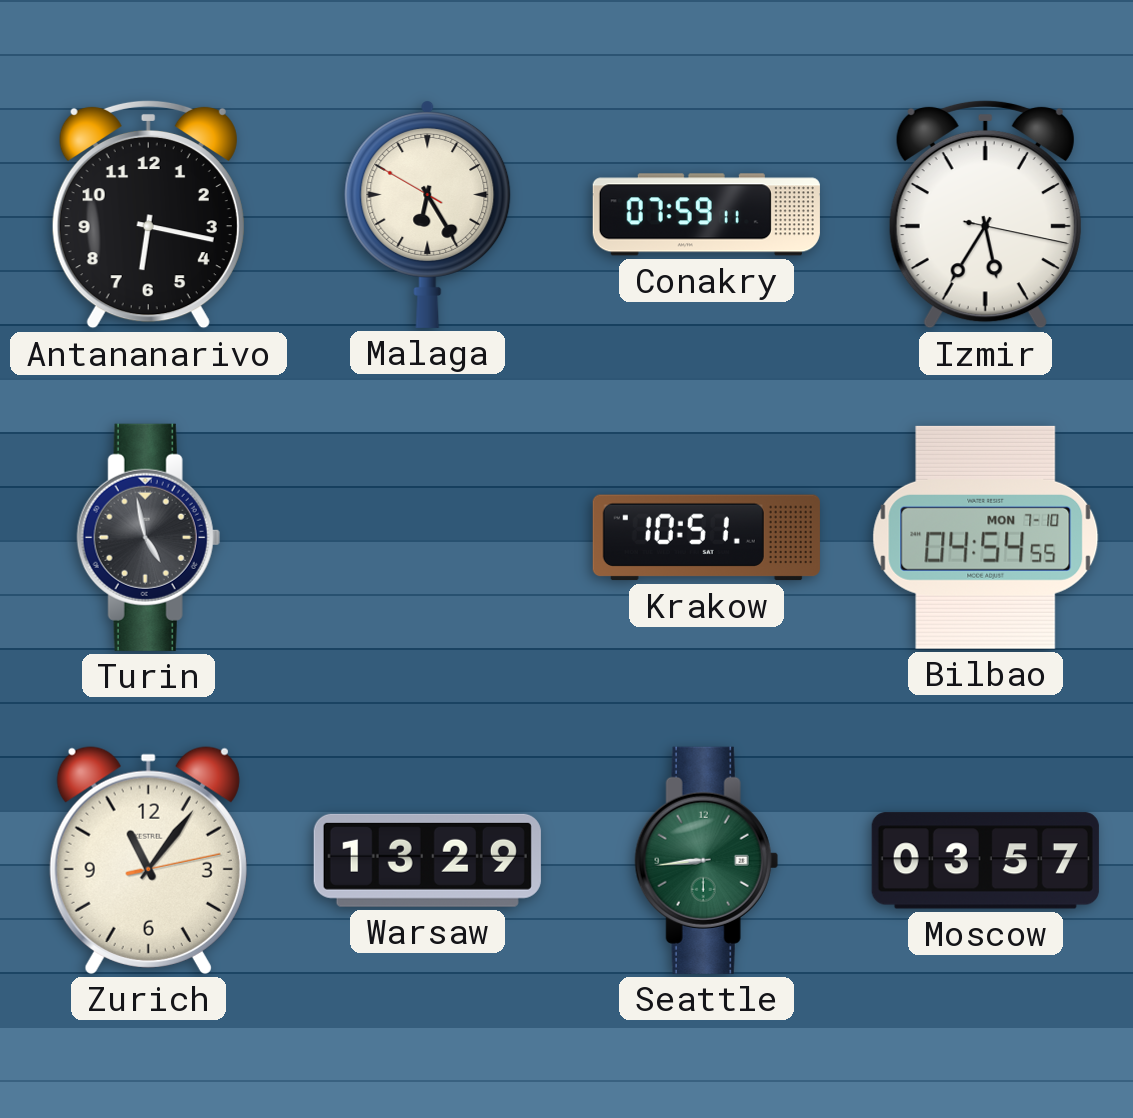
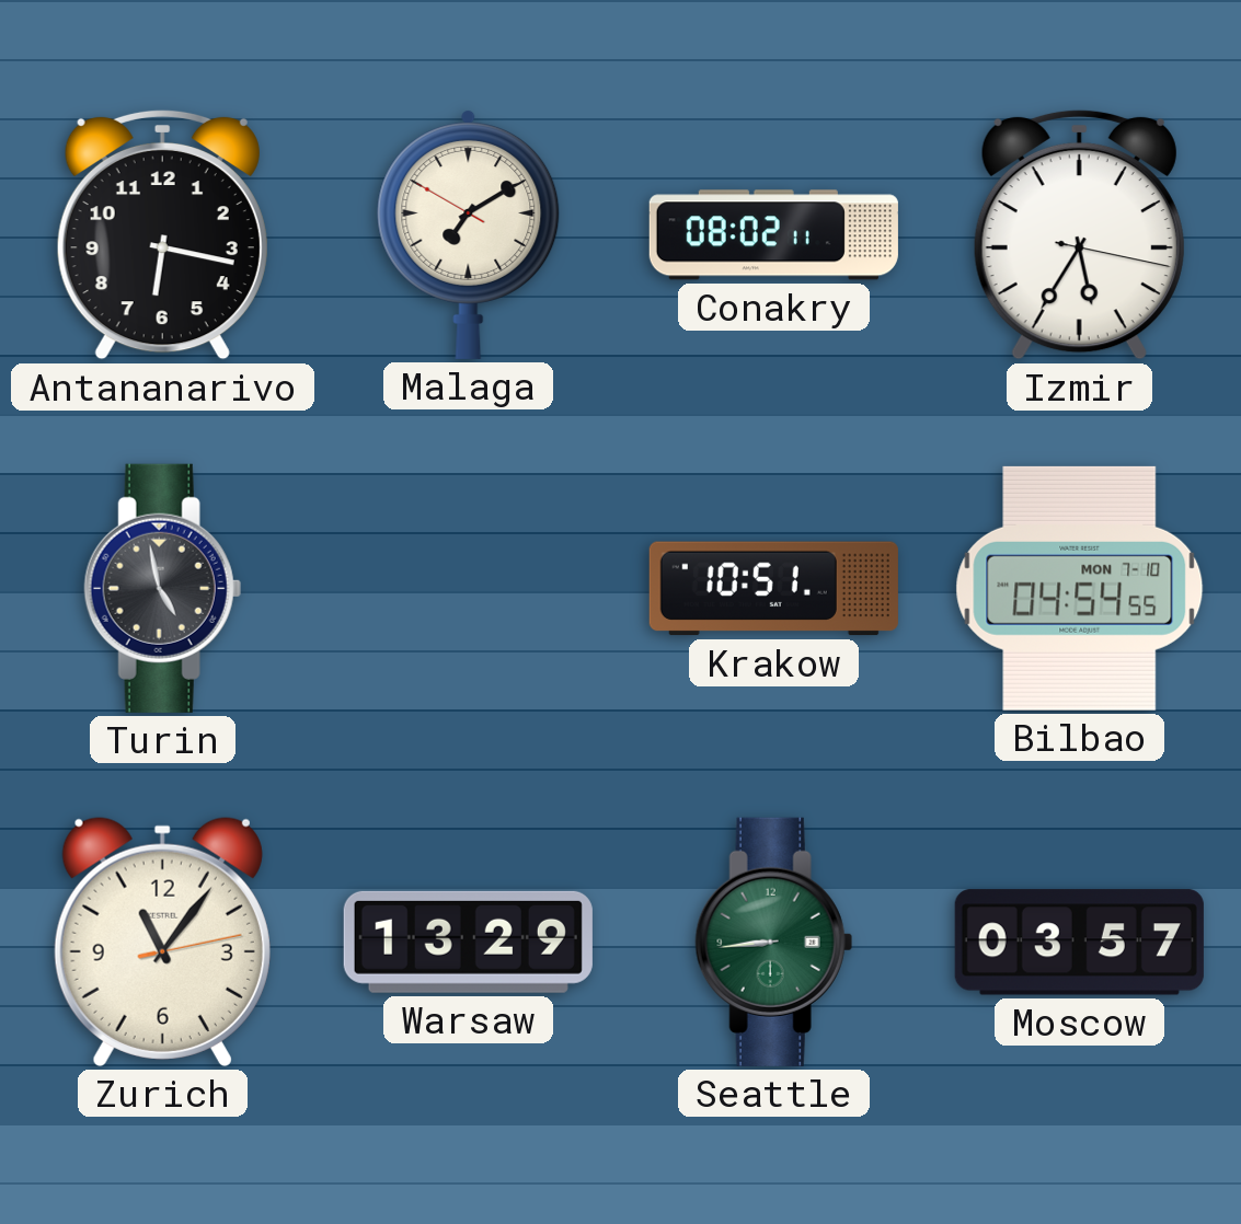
Malaga: 6:24 -> 7:09 (469, 235)
Conakry: 07:59 -> 08:02 (773, 235)
